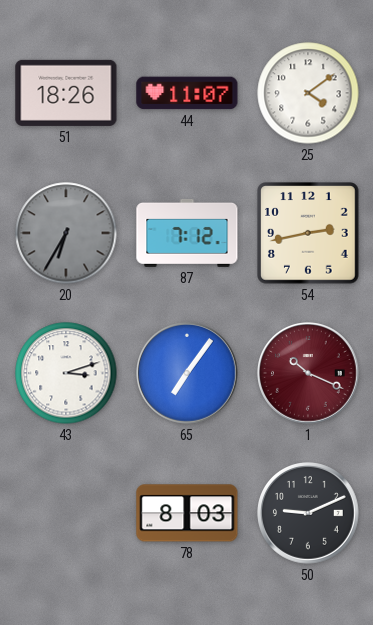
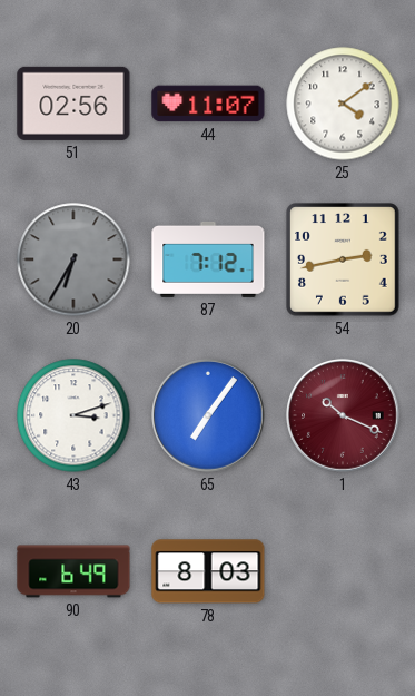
51: 18:26 -> 02:56 (73, 104)
90: none -> 6:49 (73, 571)
50: 9:11 -> none (309, 514)
